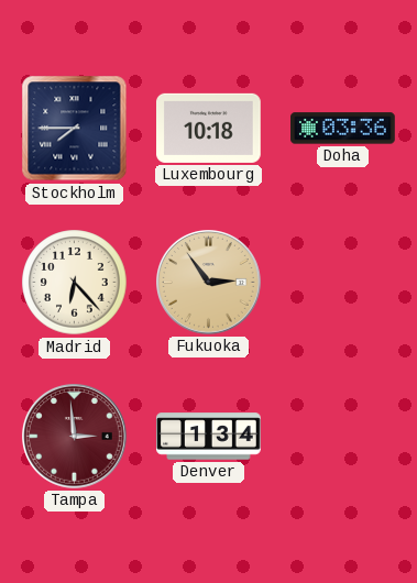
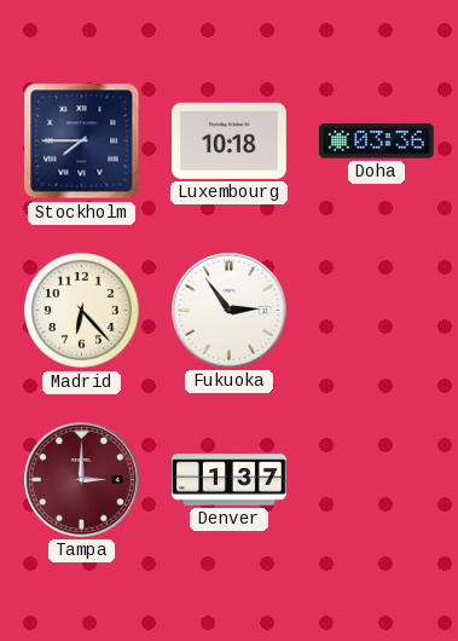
Fukuoka dial: champagne -> white (230, 311)
Tampa: 2:59 -> 3:00 (82, 480)
Denver: 1:34 -> 1:37 (230, 480)
